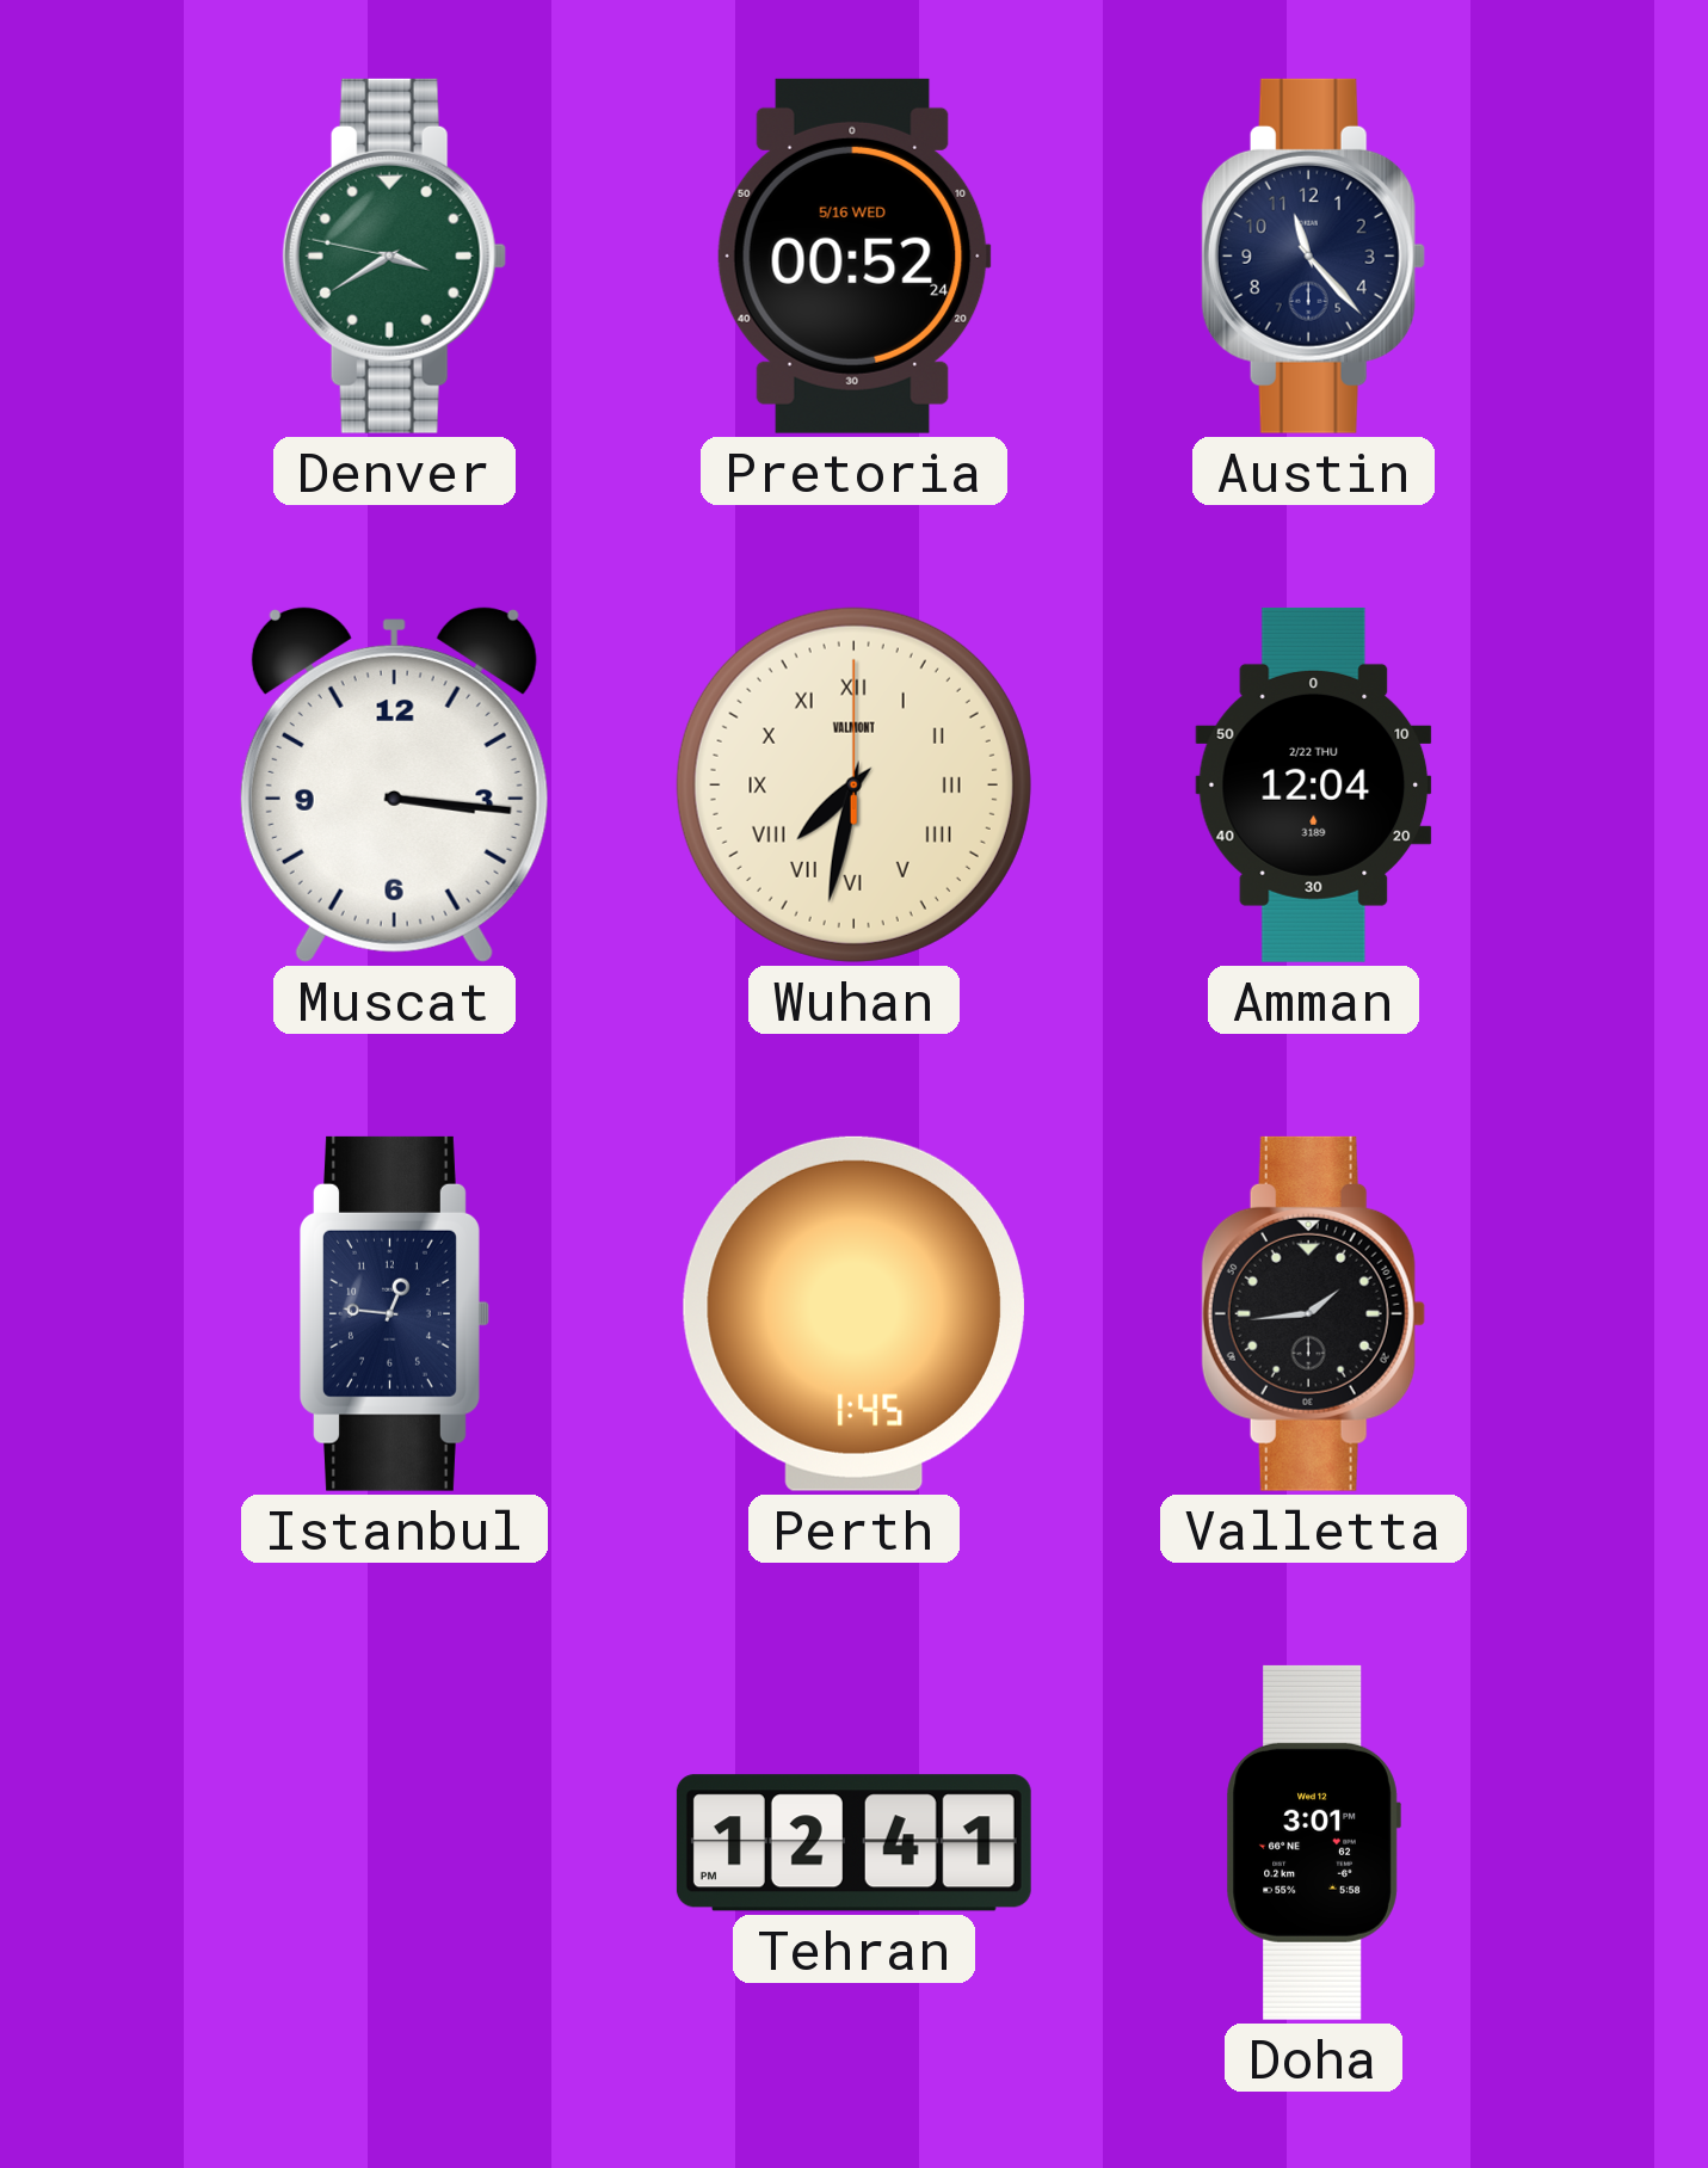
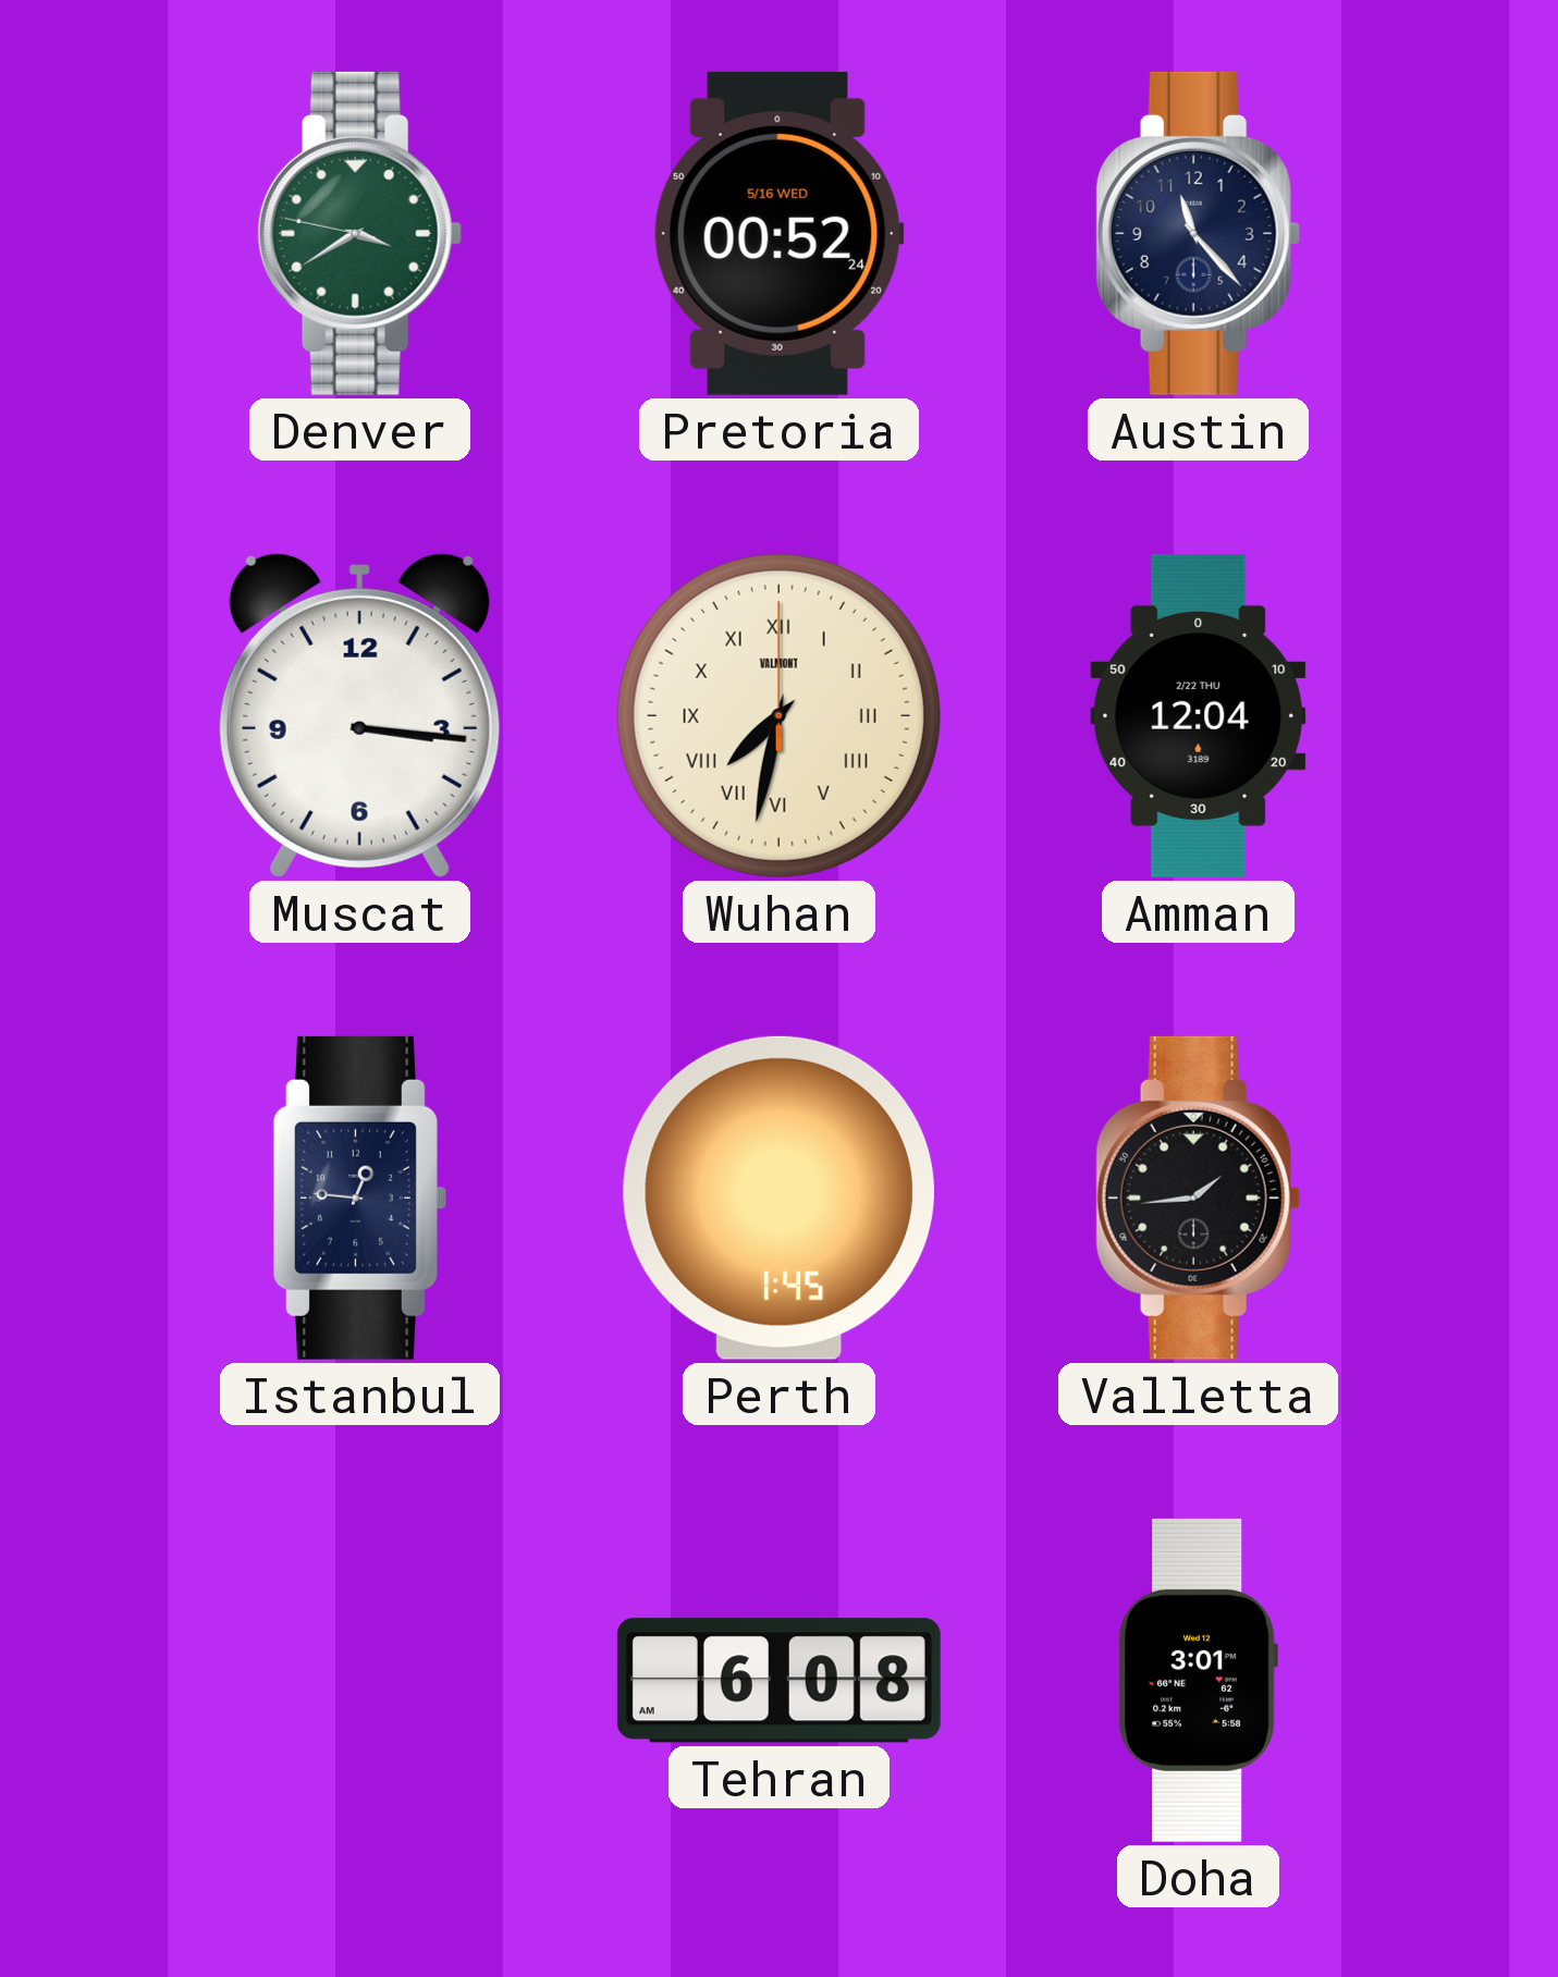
Tehran: 12:41 -> 6:08 (778, 1681)
